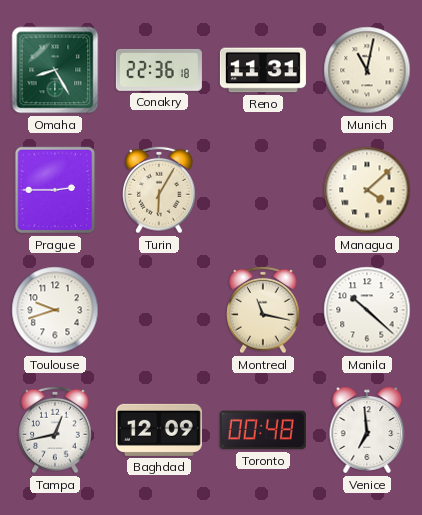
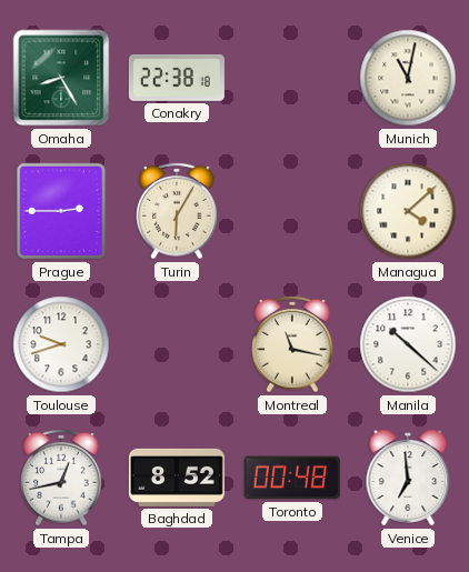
Conakry: 22:36 -> 22:38 (177, 78)
Reno: 11:31 -> none (263, 70)
Baghdad: 12:09 -> 8:52 (177, 478)
